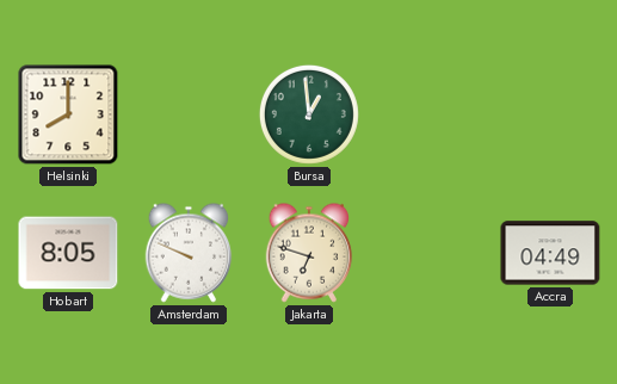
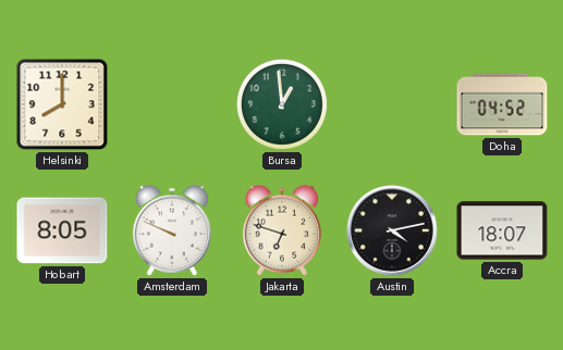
Doha: none -> 04:52 (502, 104)
Austin: none -> 4:13 (393, 232)
Accra: 04:49 -> 18:07 (502, 230)
